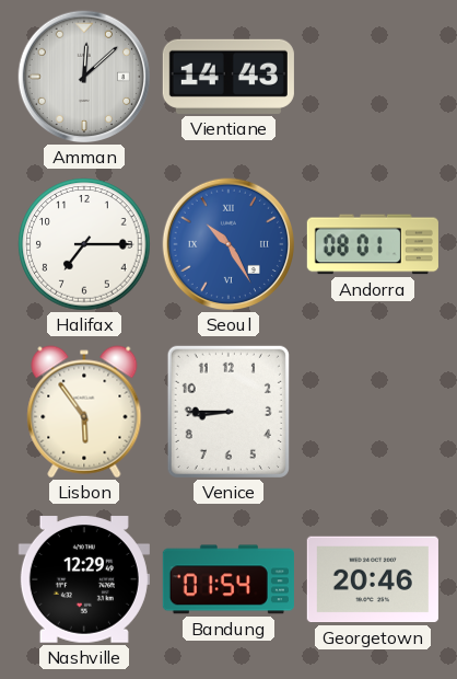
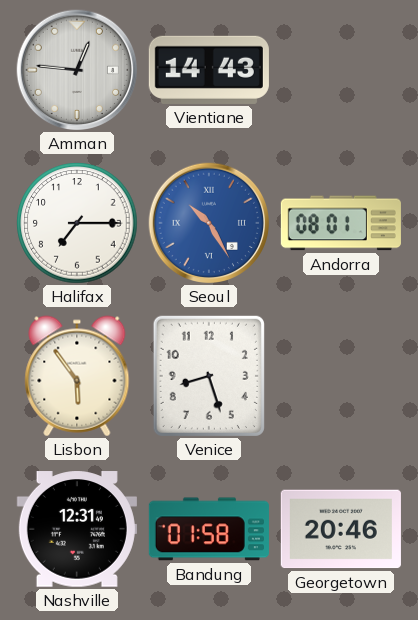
Amman: 12:08 -> 12:46 (77, 70)
Venice: 8:45 -> 8:27 (209, 376)
Nashville: 12:29 -> 12:31 (77, 529)
Bandung: 01:54 -> 01:58 (209, 529)
